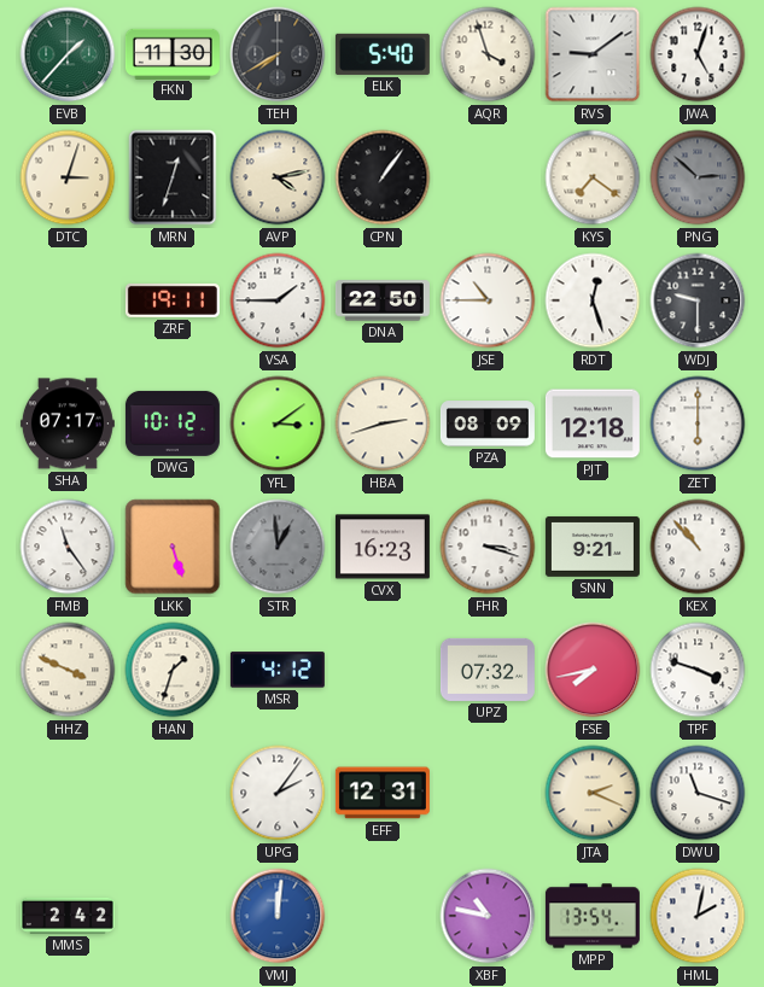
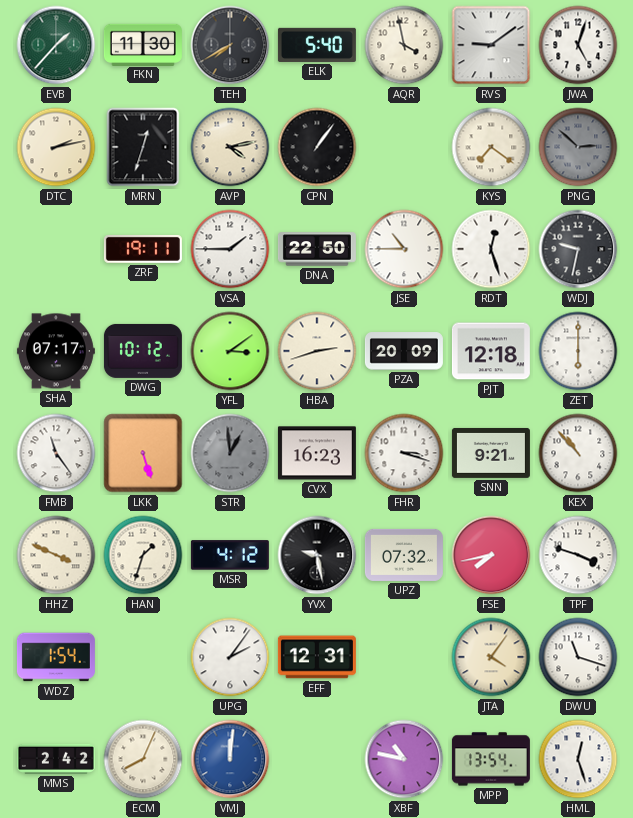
AQR: 3:57 -> 3:58 (404, 45)
DTC: 3:03 -> 2:13 (56, 147)
WDJ: 9:30 -> 9:32 (578, 249)
PZA: 08:09 -> 20:09 (404, 351)
YVX: none -> 9:28 (317, 555)
WDZ: none -> 1:54 (56, 657)
JTA: 2:19 -> 4:06 (491, 657)
ECM: none -> 8:04 (143, 759)
HML: 2:02 -> 12:27 (578, 759)
